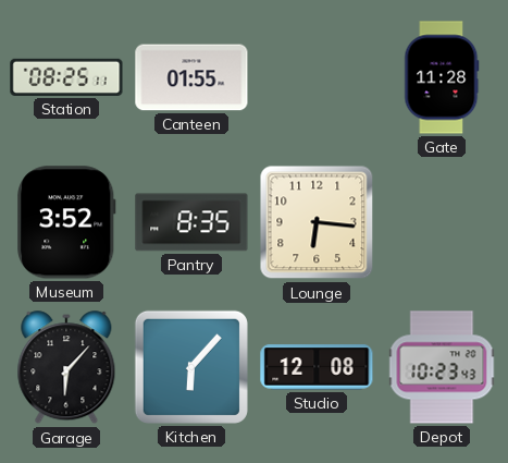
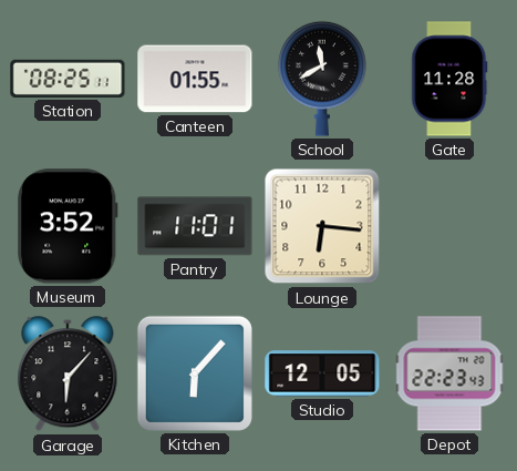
School: none -> 11:40 (322, 79)
Pantry: 8:35 -> 11:01 (195, 226)
Studio: 12:08 -> 12:05 (322, 373)
Depot: 10:23 -> 22:23 (449, 373)
